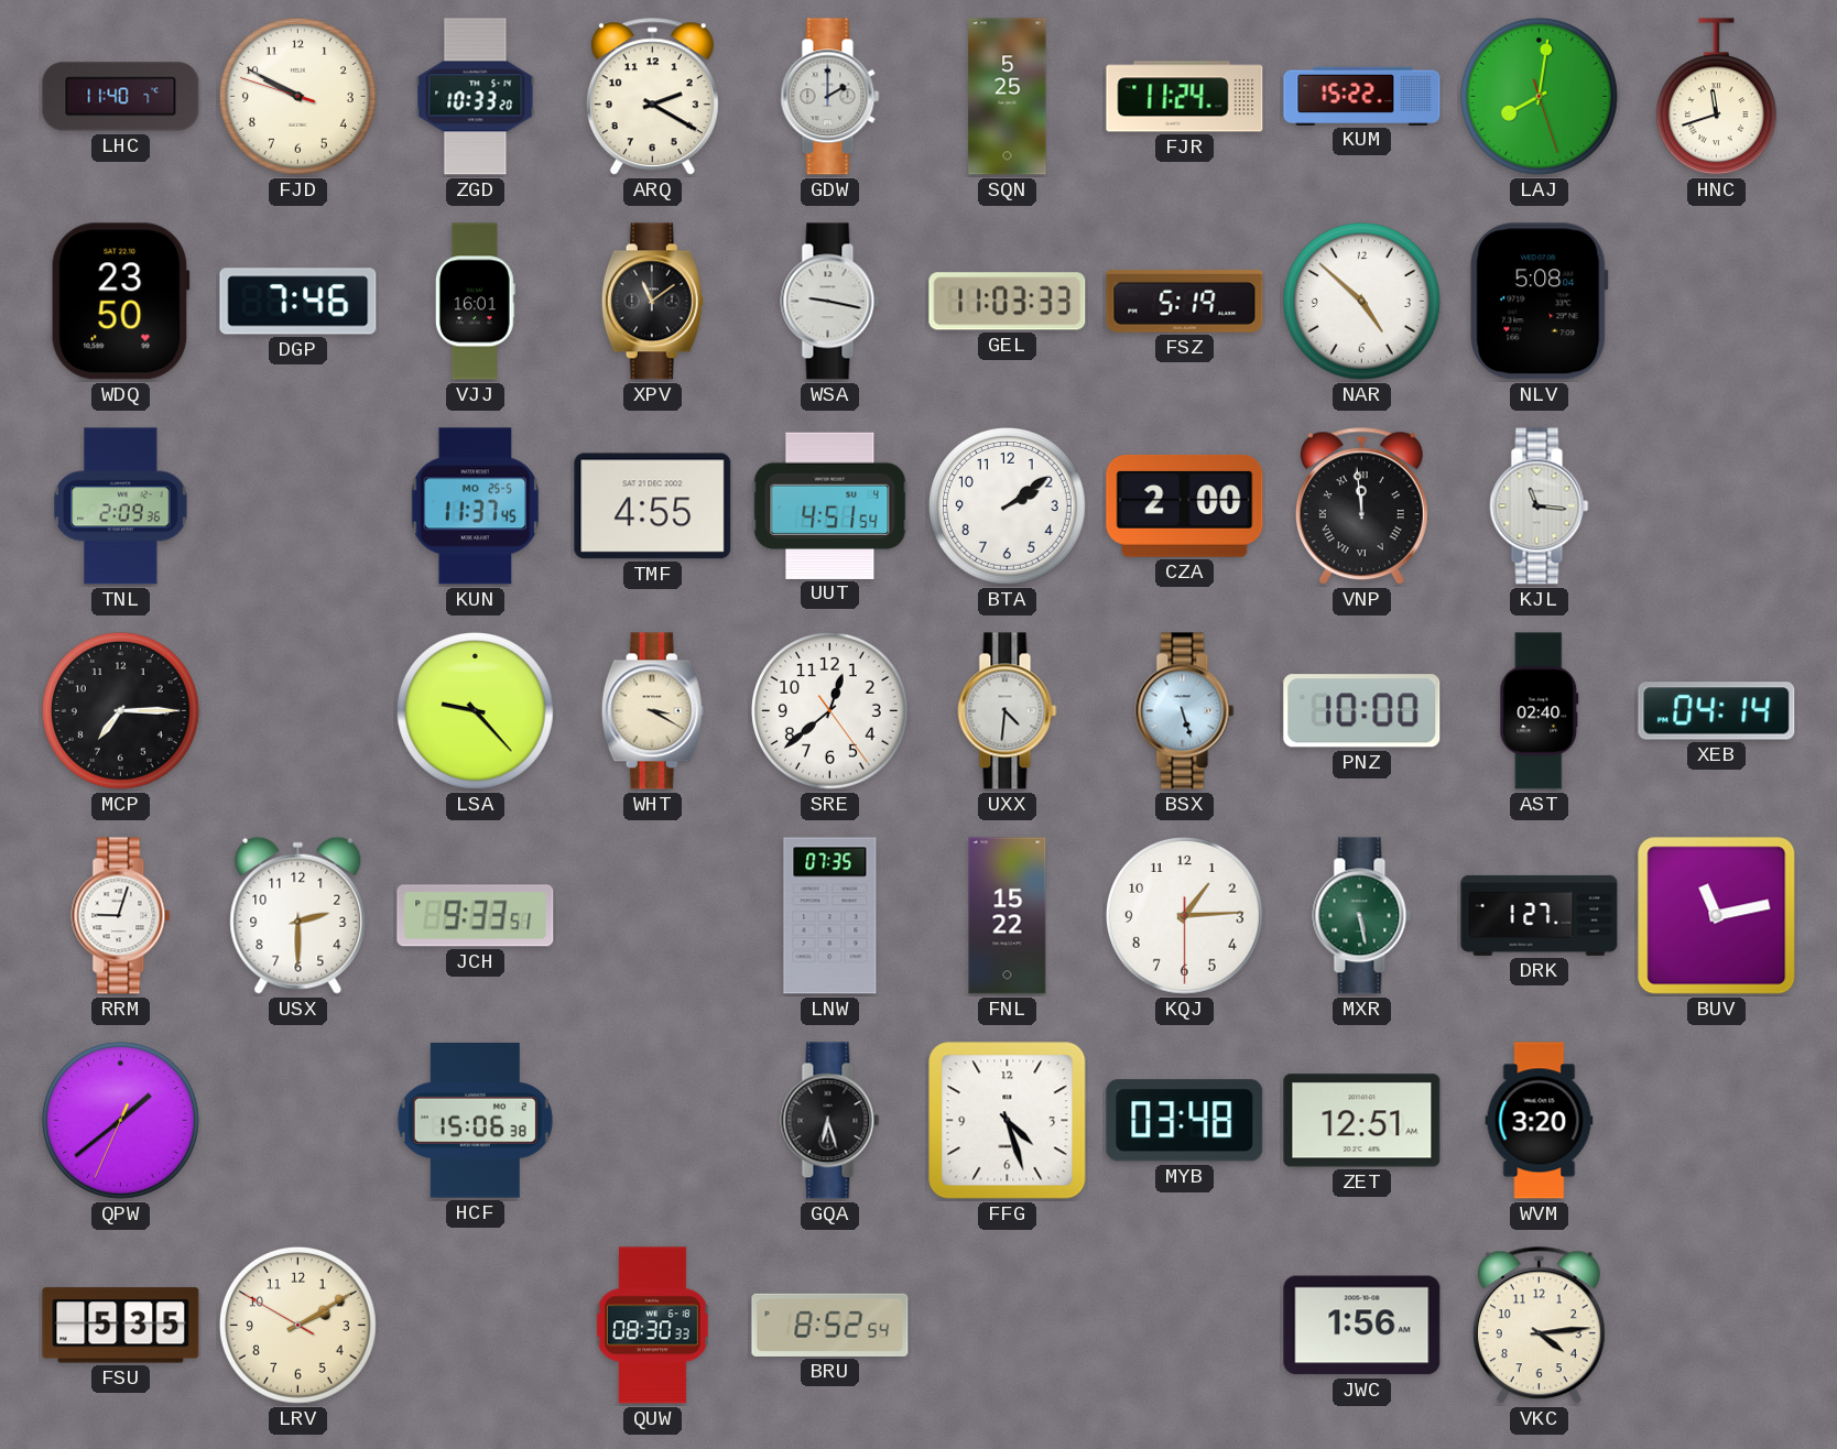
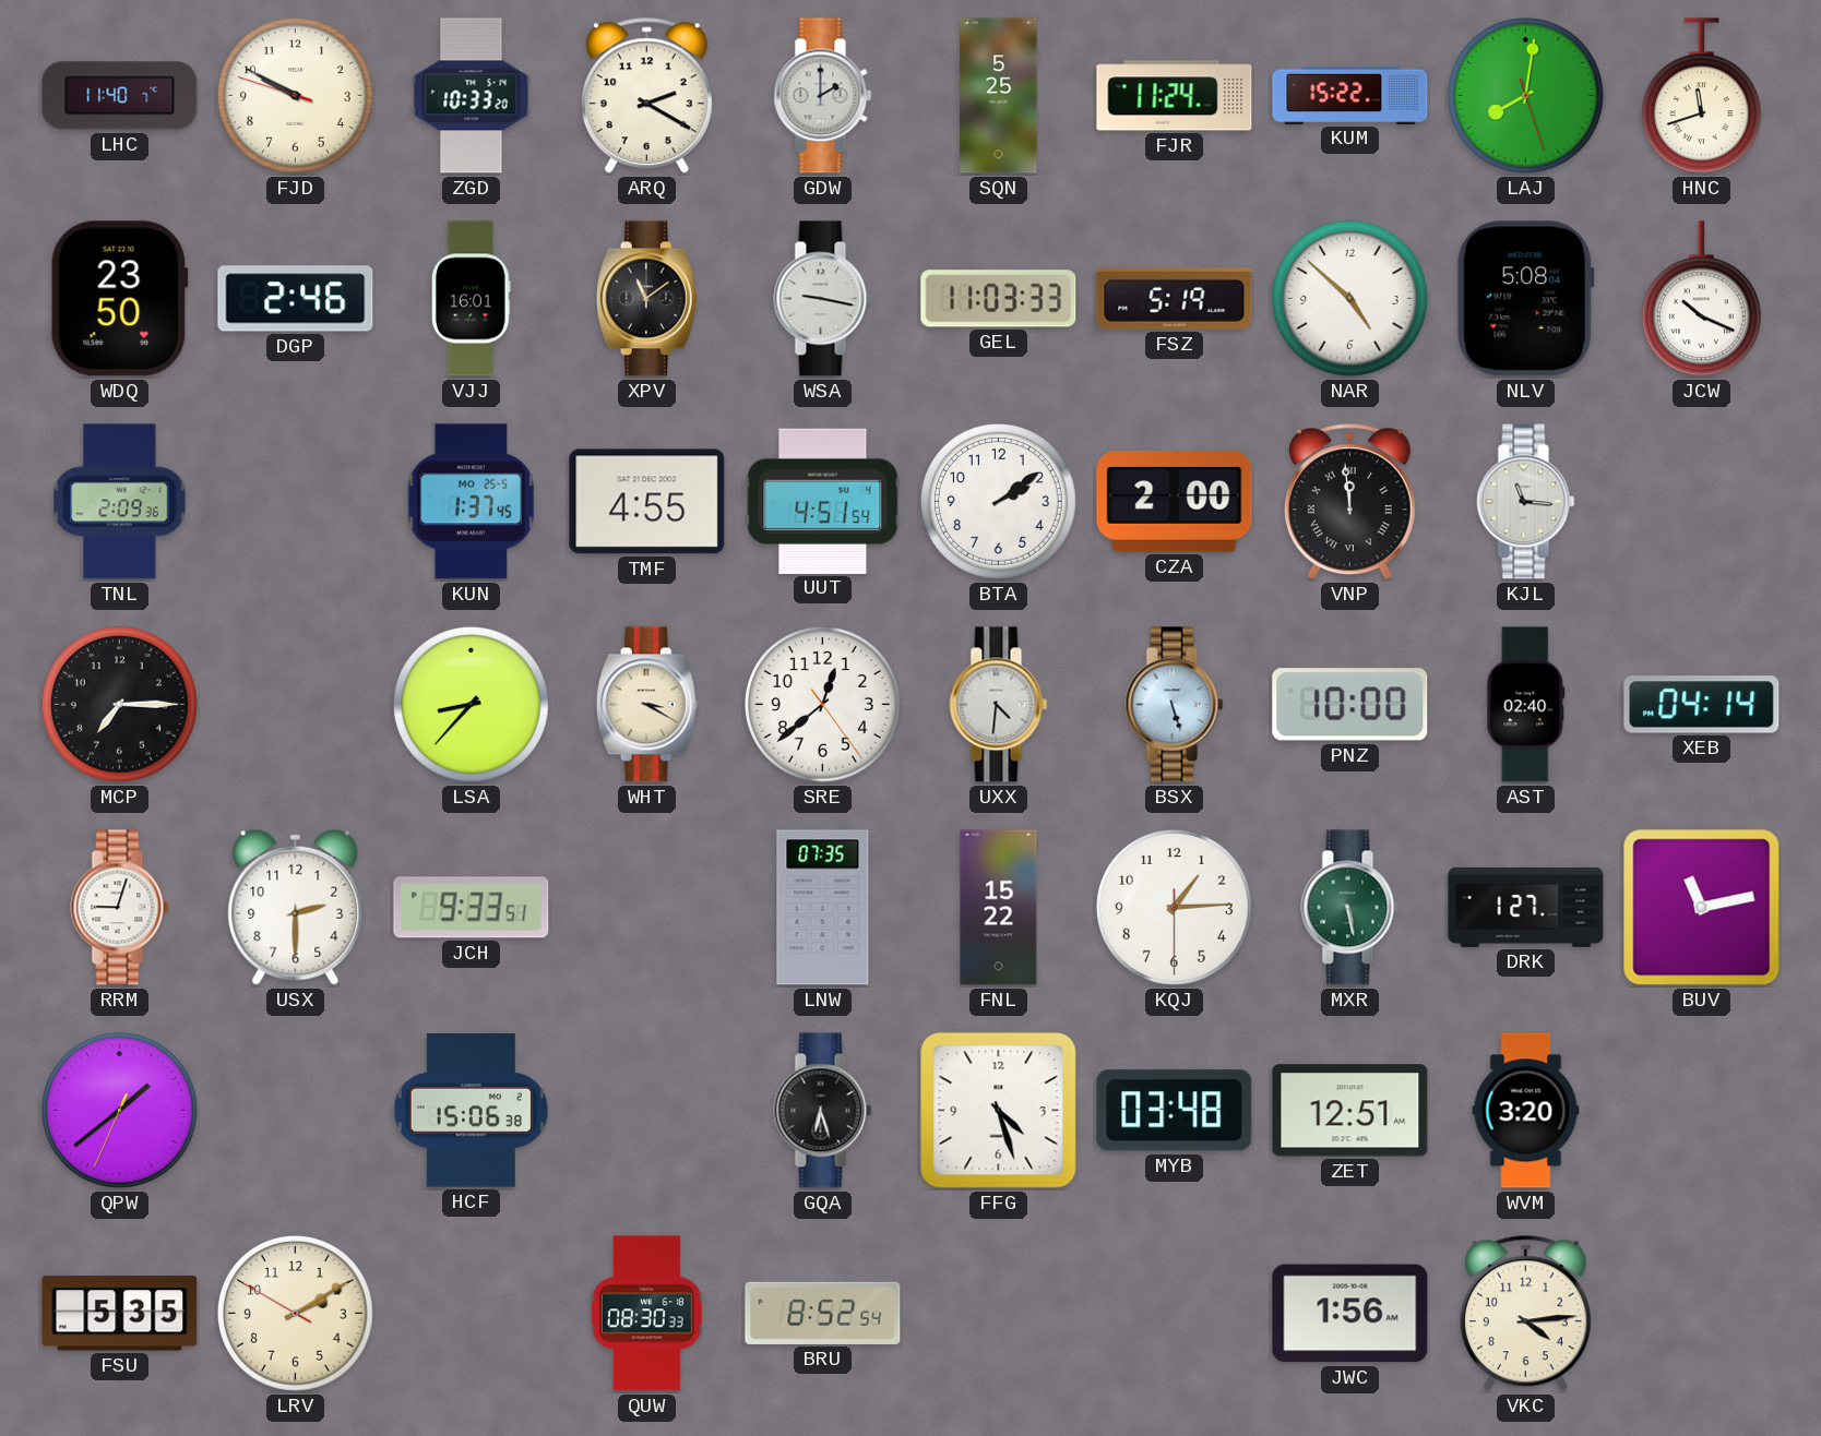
DGP: 7:46 -> 2:46 (296, 299)
JCW: none -> 10:19 (1701, 299)
KUN: 11:37 -> 1:37 (472, 502)
LSA: 9:23 -> 8:37 (471, 704)
